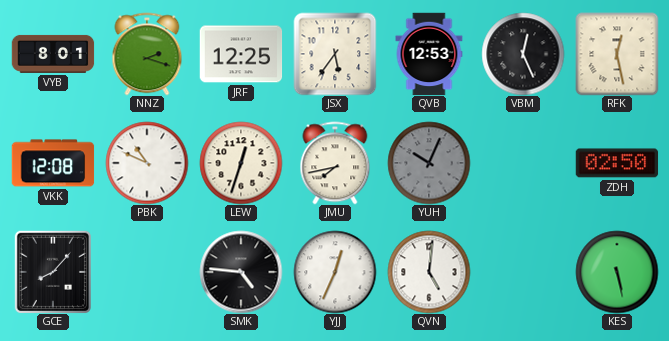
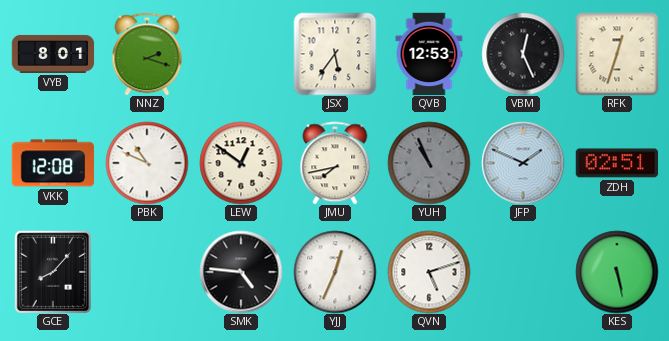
JRF: 12:25 -> none (241, 54)
RFK: 12:28 -> 12:33 (617, 54)
LEW: 12:33 -> 12:51 (241, 163)
YUH: 10:04 -> 10:56 (429, 163)
JFP: none -> 1:49 (523, 163)
ZDH: 02:50 -> 02:51 (617, 163)
QVN: 5:01 -> 5:12 (429, 272)
